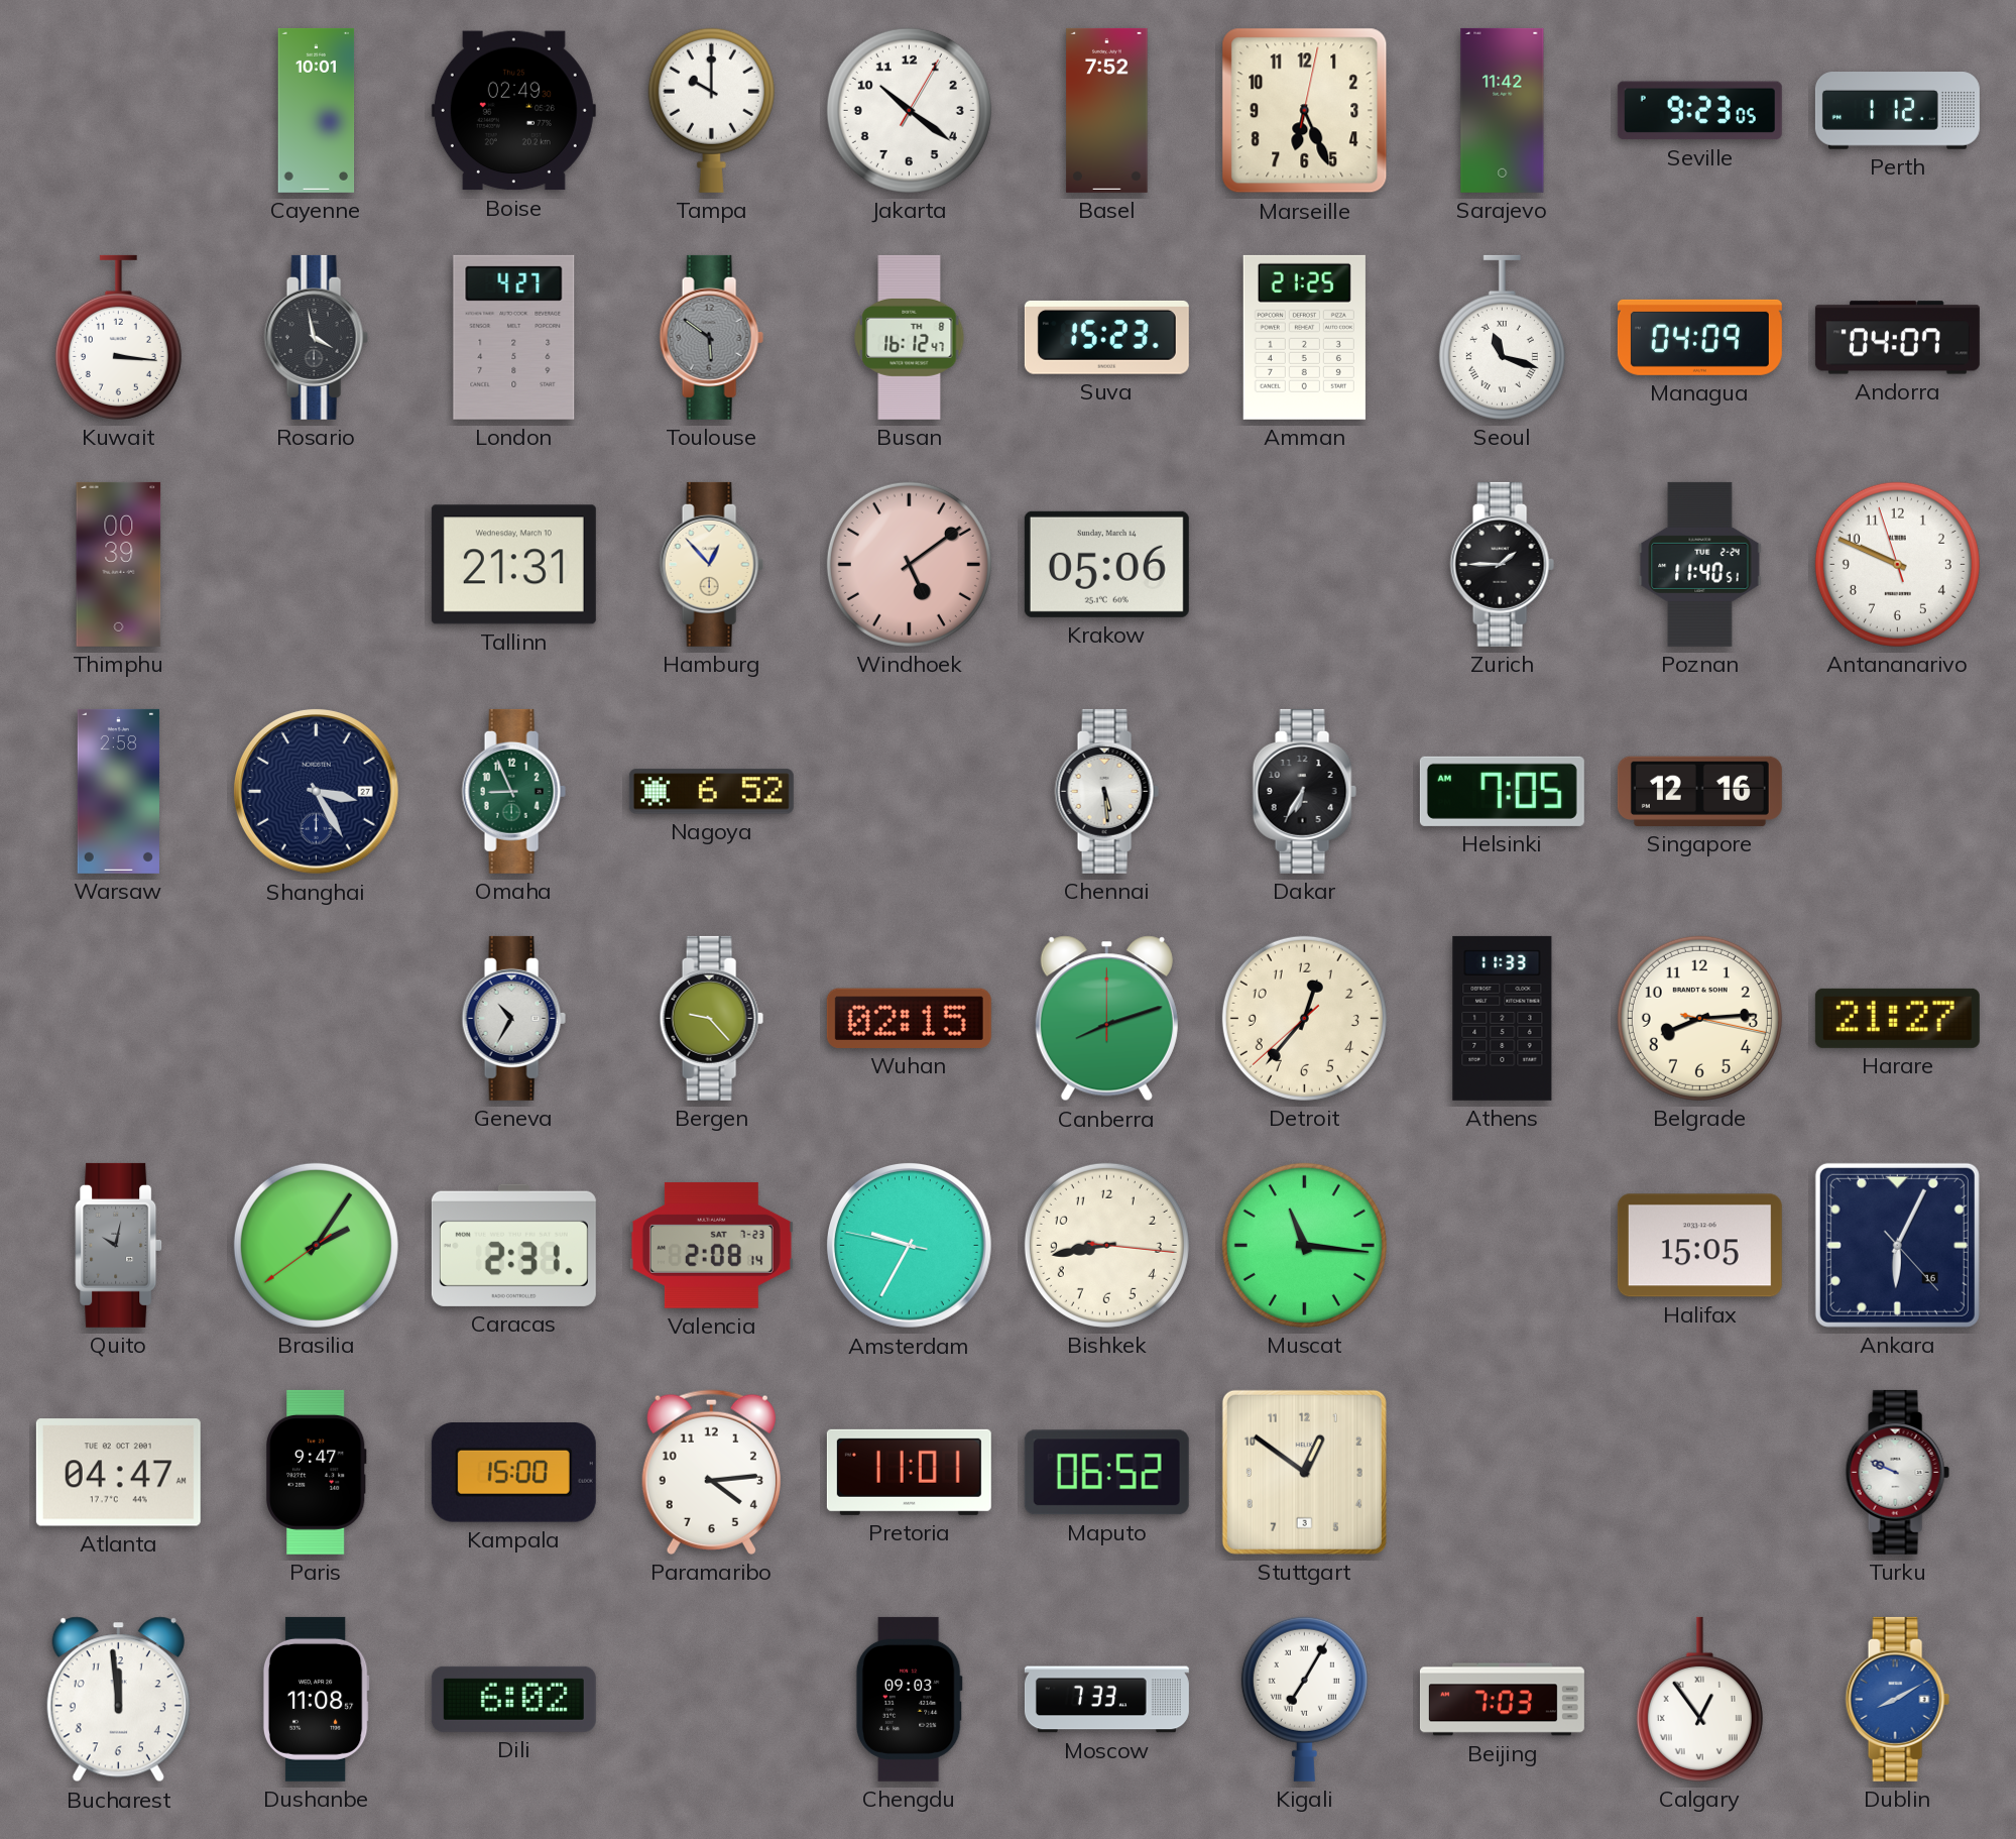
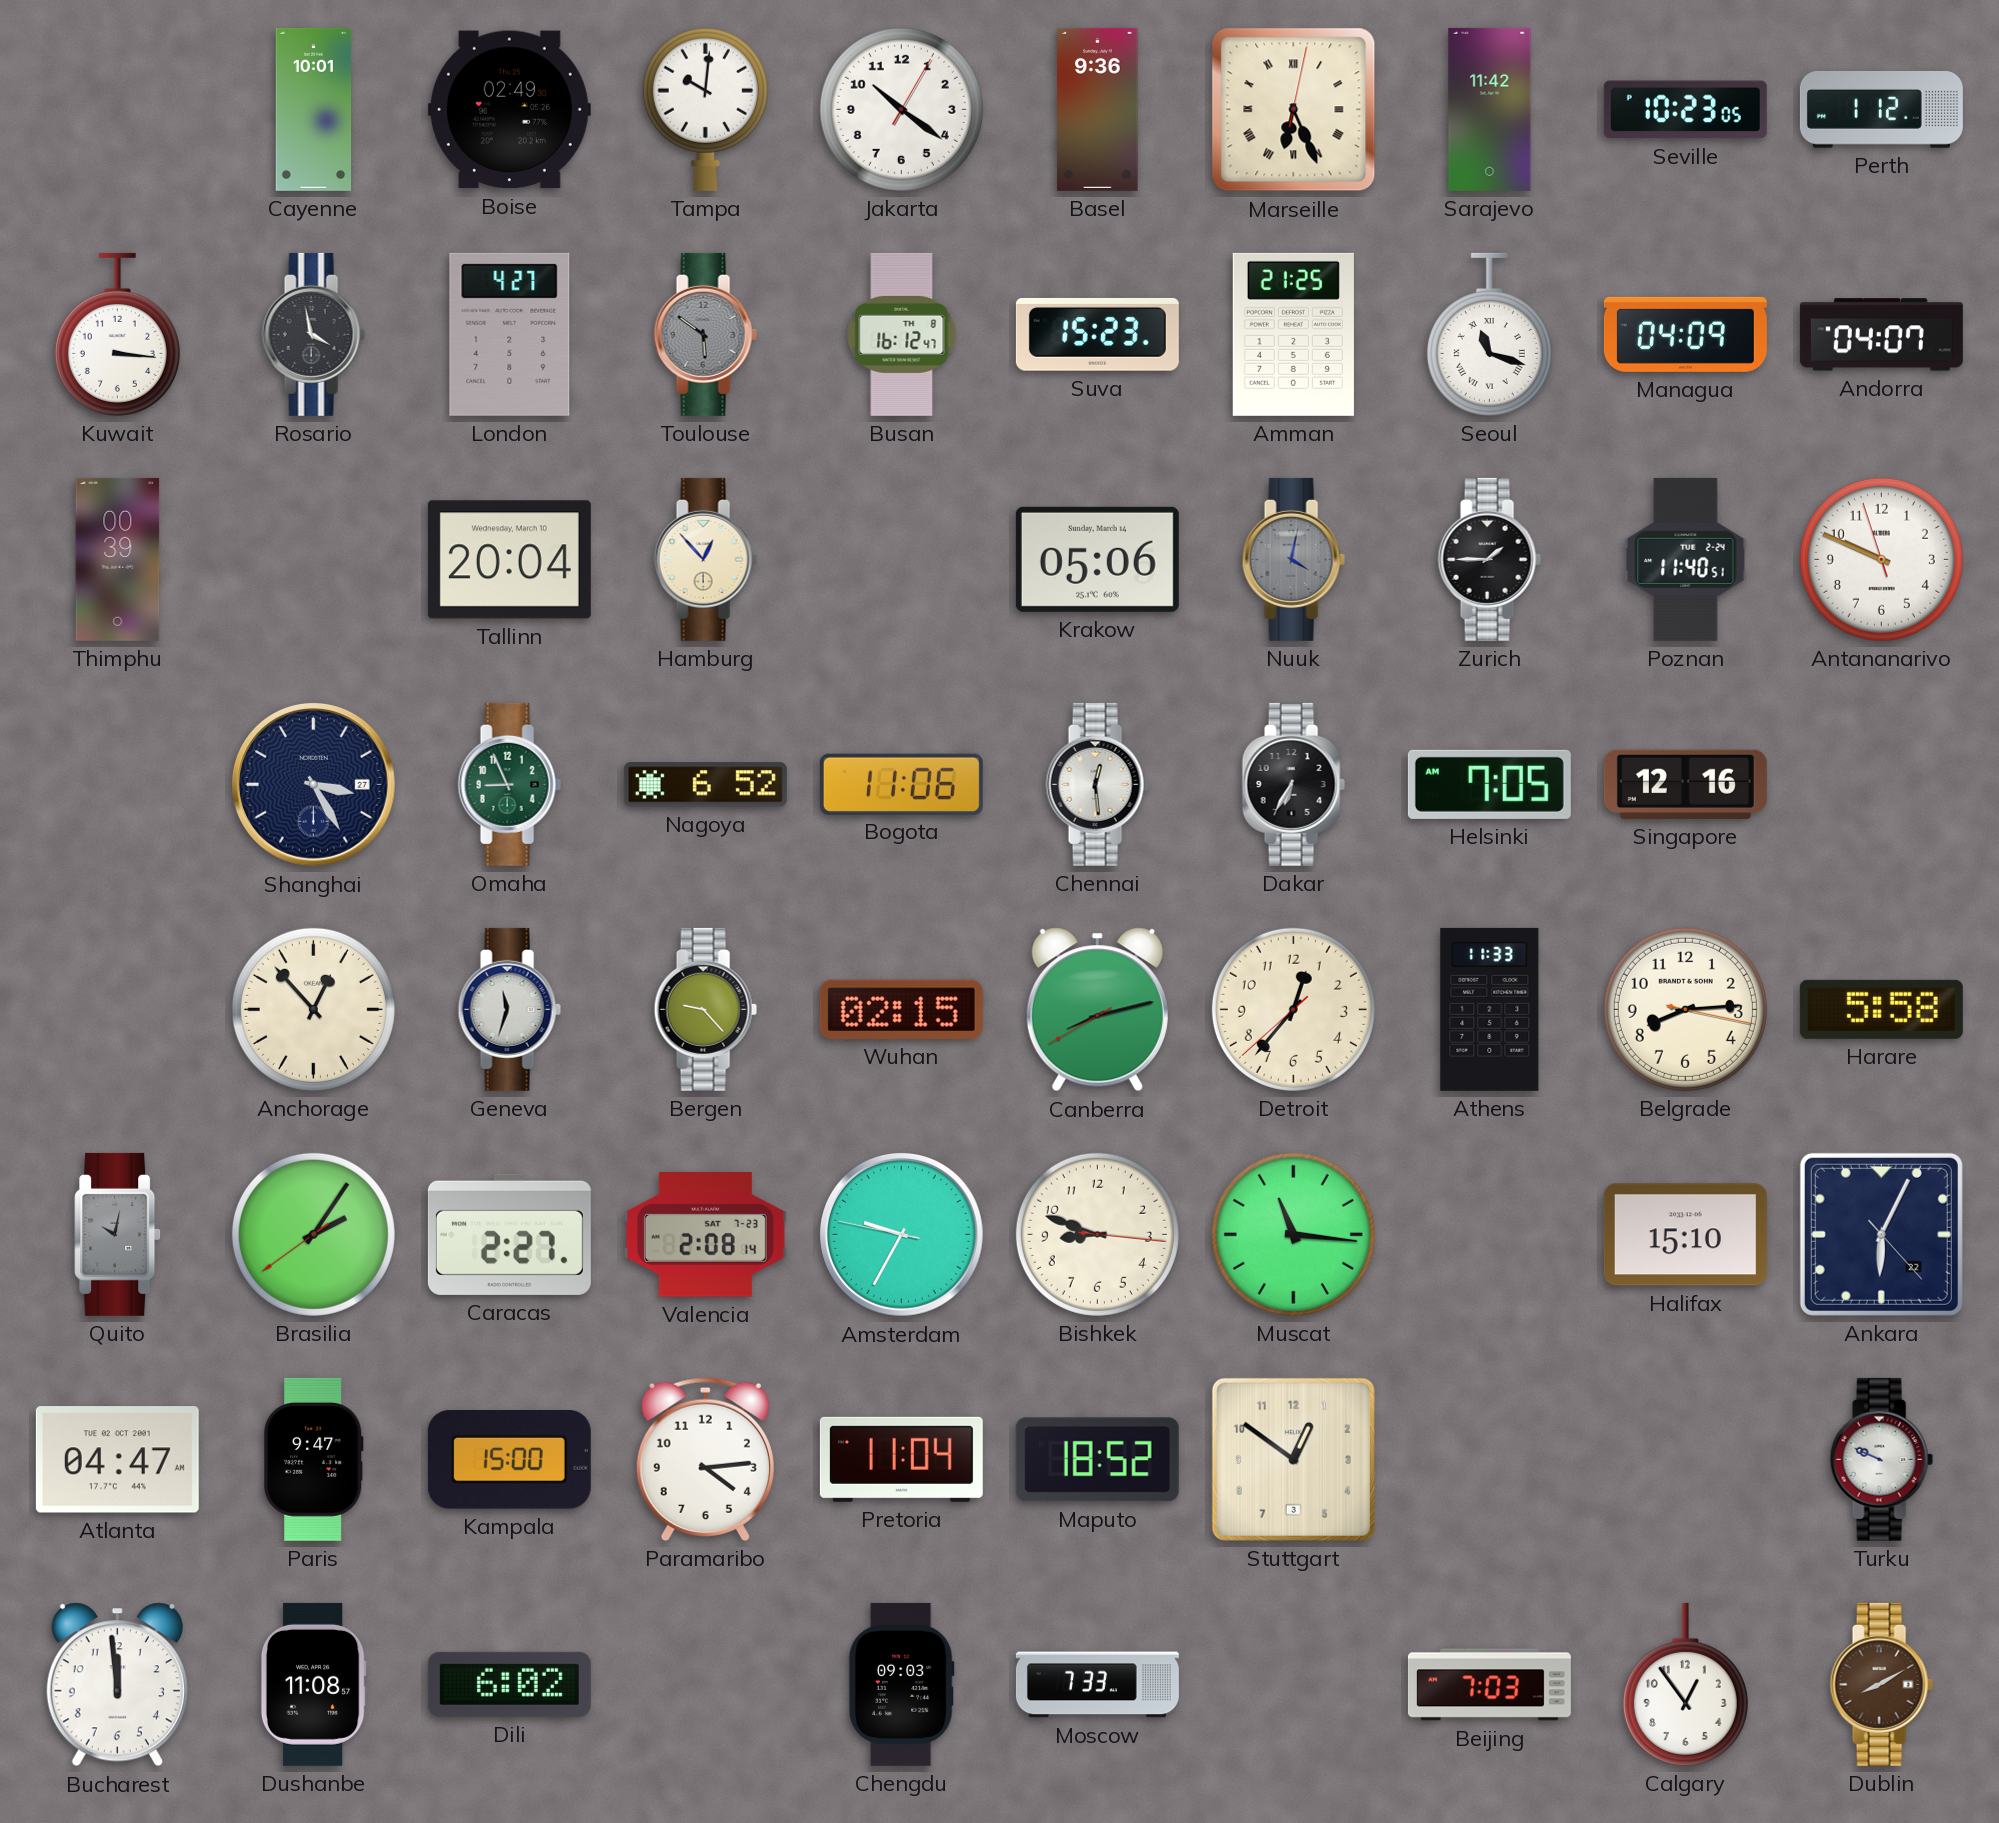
Tampa: 10:00 -> 10:01 (705, 109)
Basel: 7:52 -> 9:36 (1098, 109)
Marseille numerals: Arabic -> Roman (1294, 110)
Seville: 9:23 -> 10:23 (1685, 110)
Tallinn: 21:31 -> 20:04 (509, 560)
Windhoek: 5:09 -> none (909, 564)
Nuuk: none -> 4:02 (1293, 559)
Warsaw: 2:58 -> none (118, 791)
Bogota: none -> 11:06 (901, 784)
Chennai: 5:29 -> 12:29 (1097, 784)
Anchorage: none -> 12:53 (313, 1009)
Geneva: 10:35 -> 11:33 (509, 1009)
Canberra: 8:12:00 -> 8:12:40 (1097, 1010)
Harare: 21:27 -> 5:58 (1881, 1009)
Caracas: 2:31 -> 2:27 (509, 1234)
Bishkek: 8:43 -> 8:48 (1097, 1234)
Halifax: 15:05 -> 15:10 (1685, 1235)
Ankara date: 16 -> 22 (1881, 1234)
Pretoria: 11:01 -> 11:04 (901, 1459)
Maputo: 06:52 -> 18:52 (1097, 1460)
Kigali: 7:05 -> none (1304, 1699)
Calgary numerals: Roman -> Arabic (1685, 1684)
Dublin dial: blue -> brown (1881, 1684)
